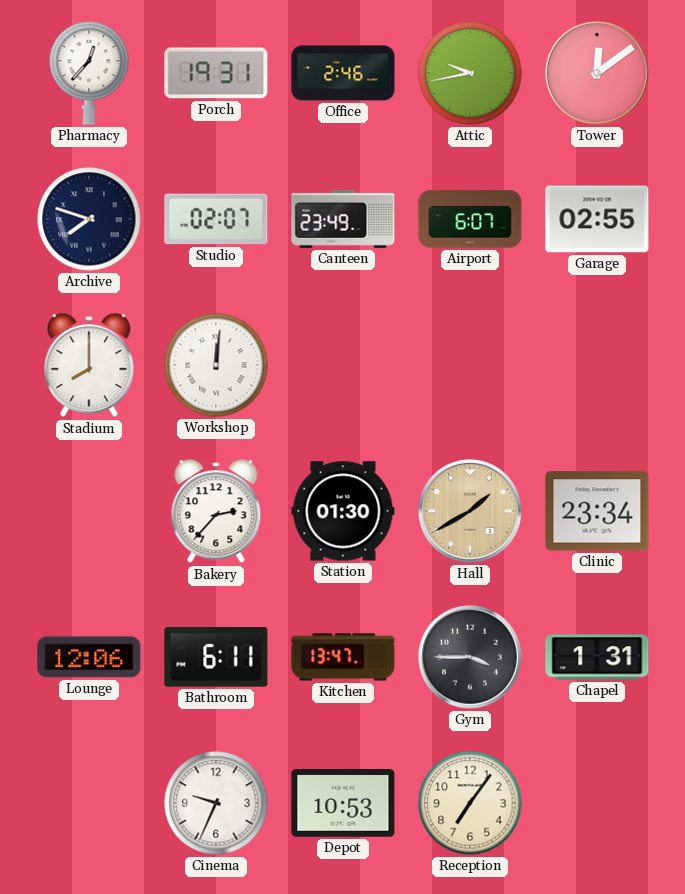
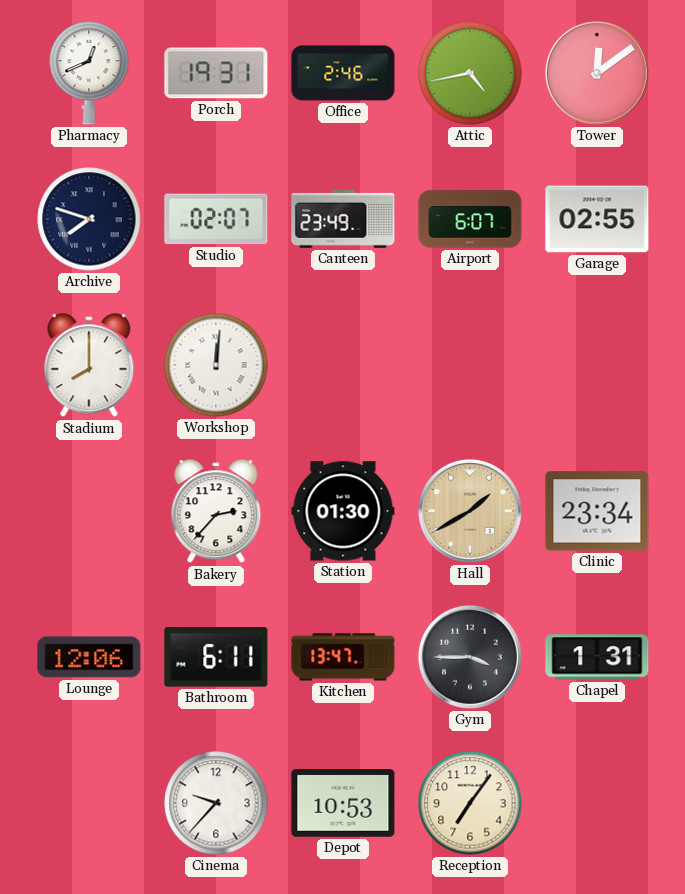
Pharmacy: 12:37 -> 12:41 (89, 73)
Attic: 9:43 -> 4:43 (470, 73)
Cinema: 9:34 -> 9:37 (216, 803)
